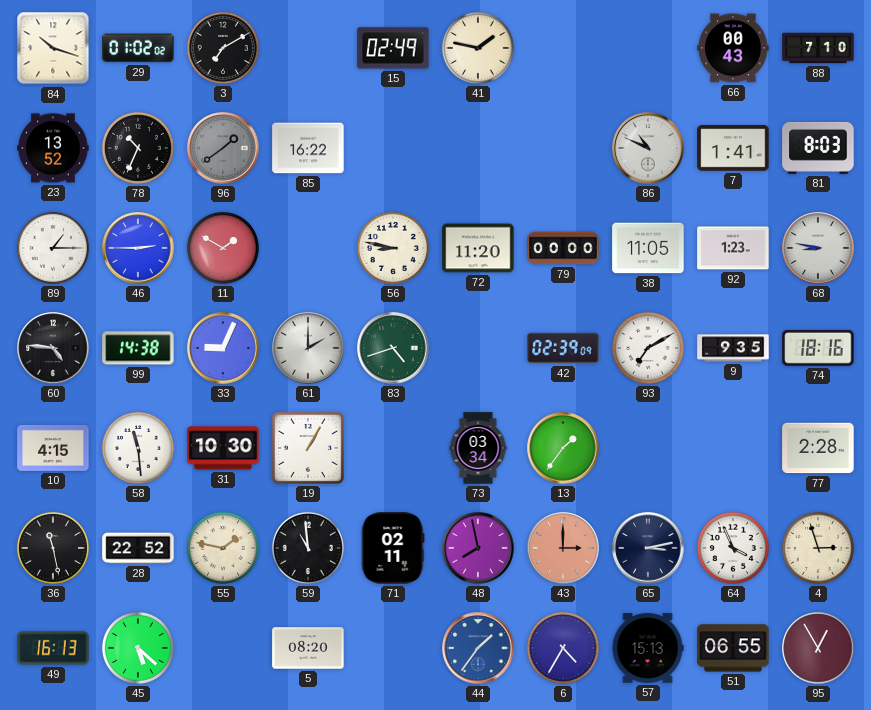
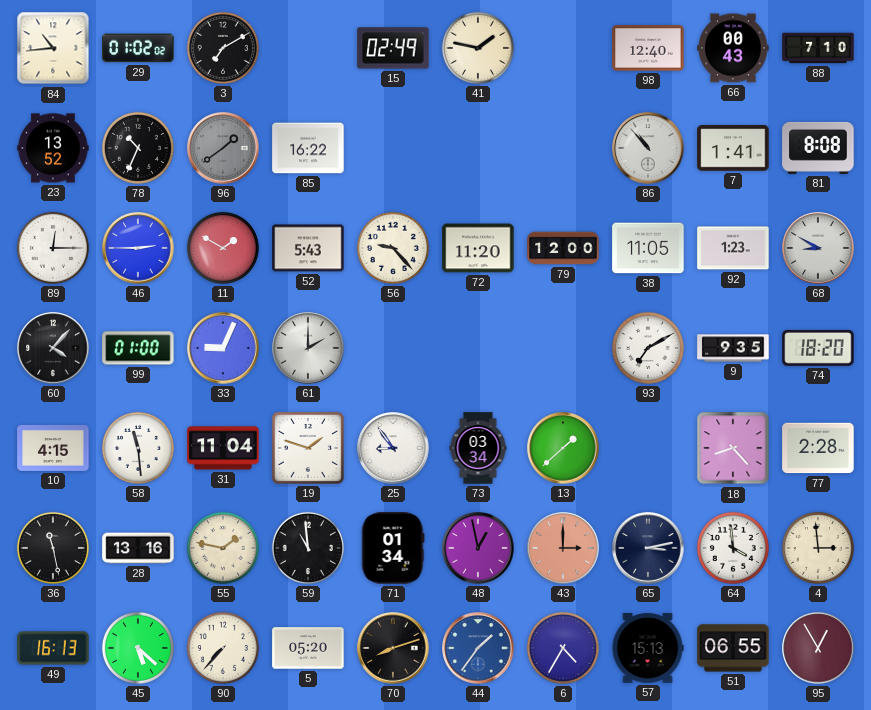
84: 10:18 -> 10:44 (53, 48)
98: none -> 12:40 (648, 48)
86: 10:49 -> 10:53 (648, 148)
81: 8:03 -> 8:08 (818, 148)
89: 1:15 -> 12:15 (53, 248)
52: none -> 5:43 (308, 248)
56: 8:47 -> 9:23 (393, 248)
79: 00:00 -> 12:00 (563, 248)
68: 8:47 -> 8:50 (818, 248)
60: 4:46 -> 4:07 (53, 348)
99: 14:38 -> 01:00 (138, 348)
83: 4:42 -> none (393, 348)
42: 02:39 -> none (563, 348)
74: 18:16 -> 18:20 (818, 348)
31: 10:30 -> 11:04 (223, 448)
19: 1:05 -> 1:48 (308, 448)
25: none -> 8:54 (393, 448)
13: 1:36 -> 1:38 (563, 448)
18: none -> 8:23 (733, 448)
28: 22:52 -> 13:16 (138, 548)
71: 02:11 -> 01:34 (393, 548)
48: 7:58 -> 12:58 (478, 548)
64: 3:56 -> 3:59 (733, 548)
4: 2:57 -> 2:59 (818, 548)
90: none -> 7:37 (223, 648)
5: 08:20 -> 05:20 (308, 648)
70: none -> 8:12 (393, 648)
